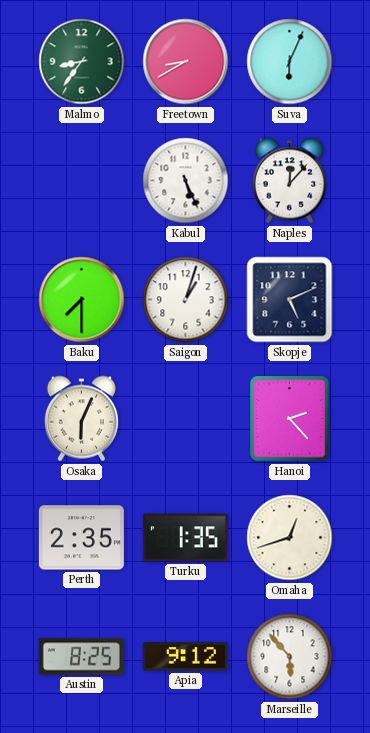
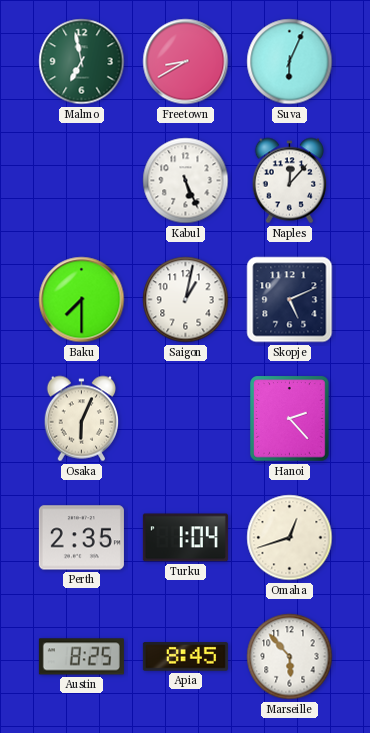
Malmo: 8:36 -> 6:58 (82, 62)
Saigon: 1:03 -> 1:02 (186, 300)
Turku: 1:35 -> 1:04 (185, 538)
Apia: 9:12 -> 8:45 (185, 657)
